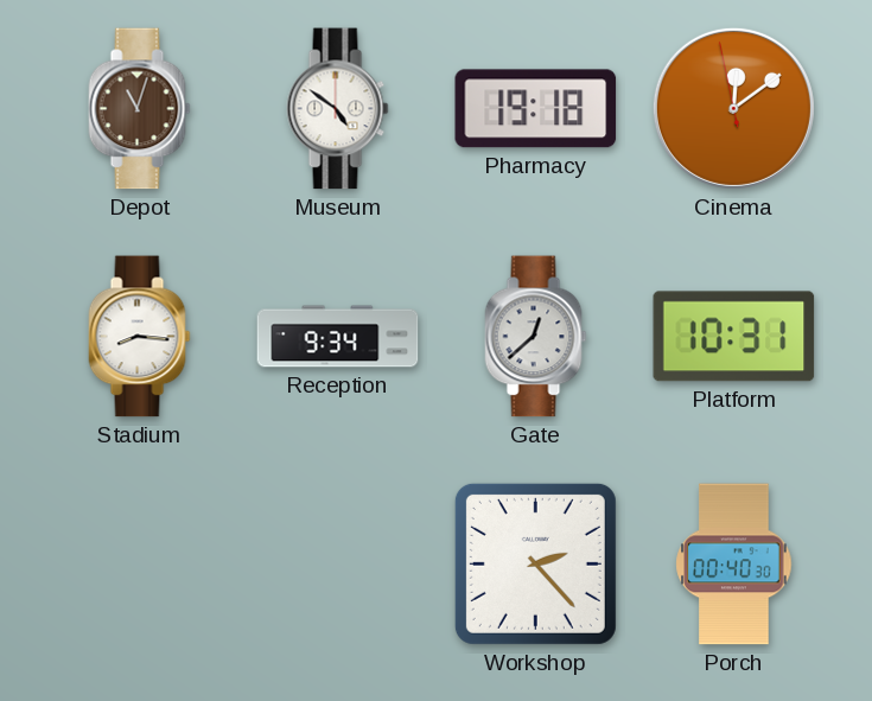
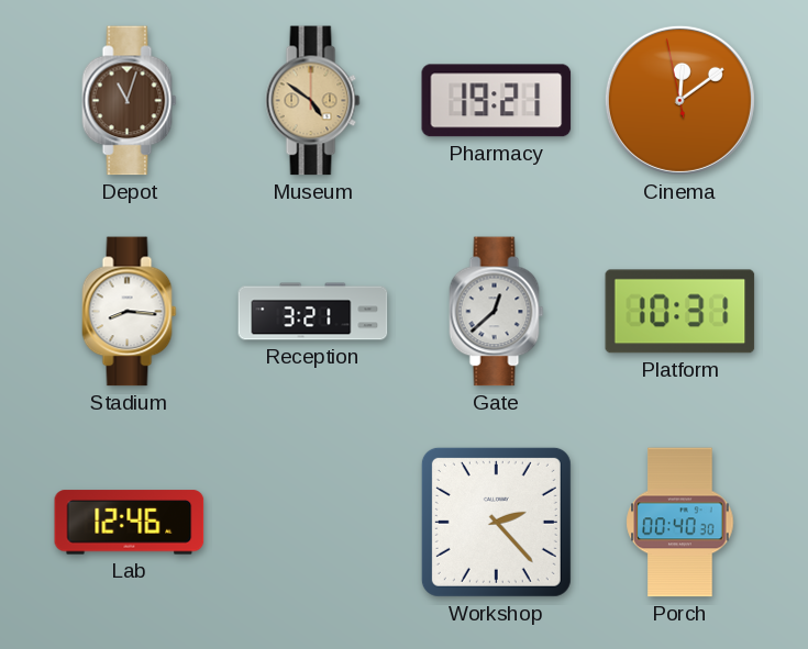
Museum dial: white -> champagne (313, 101)
Pharmacy: 19:18 -> 19:21 (497, 101)
Reception: 9:34 -> 3:21 (313, 312)
Lab: none -> 12:46 (130, 523)
